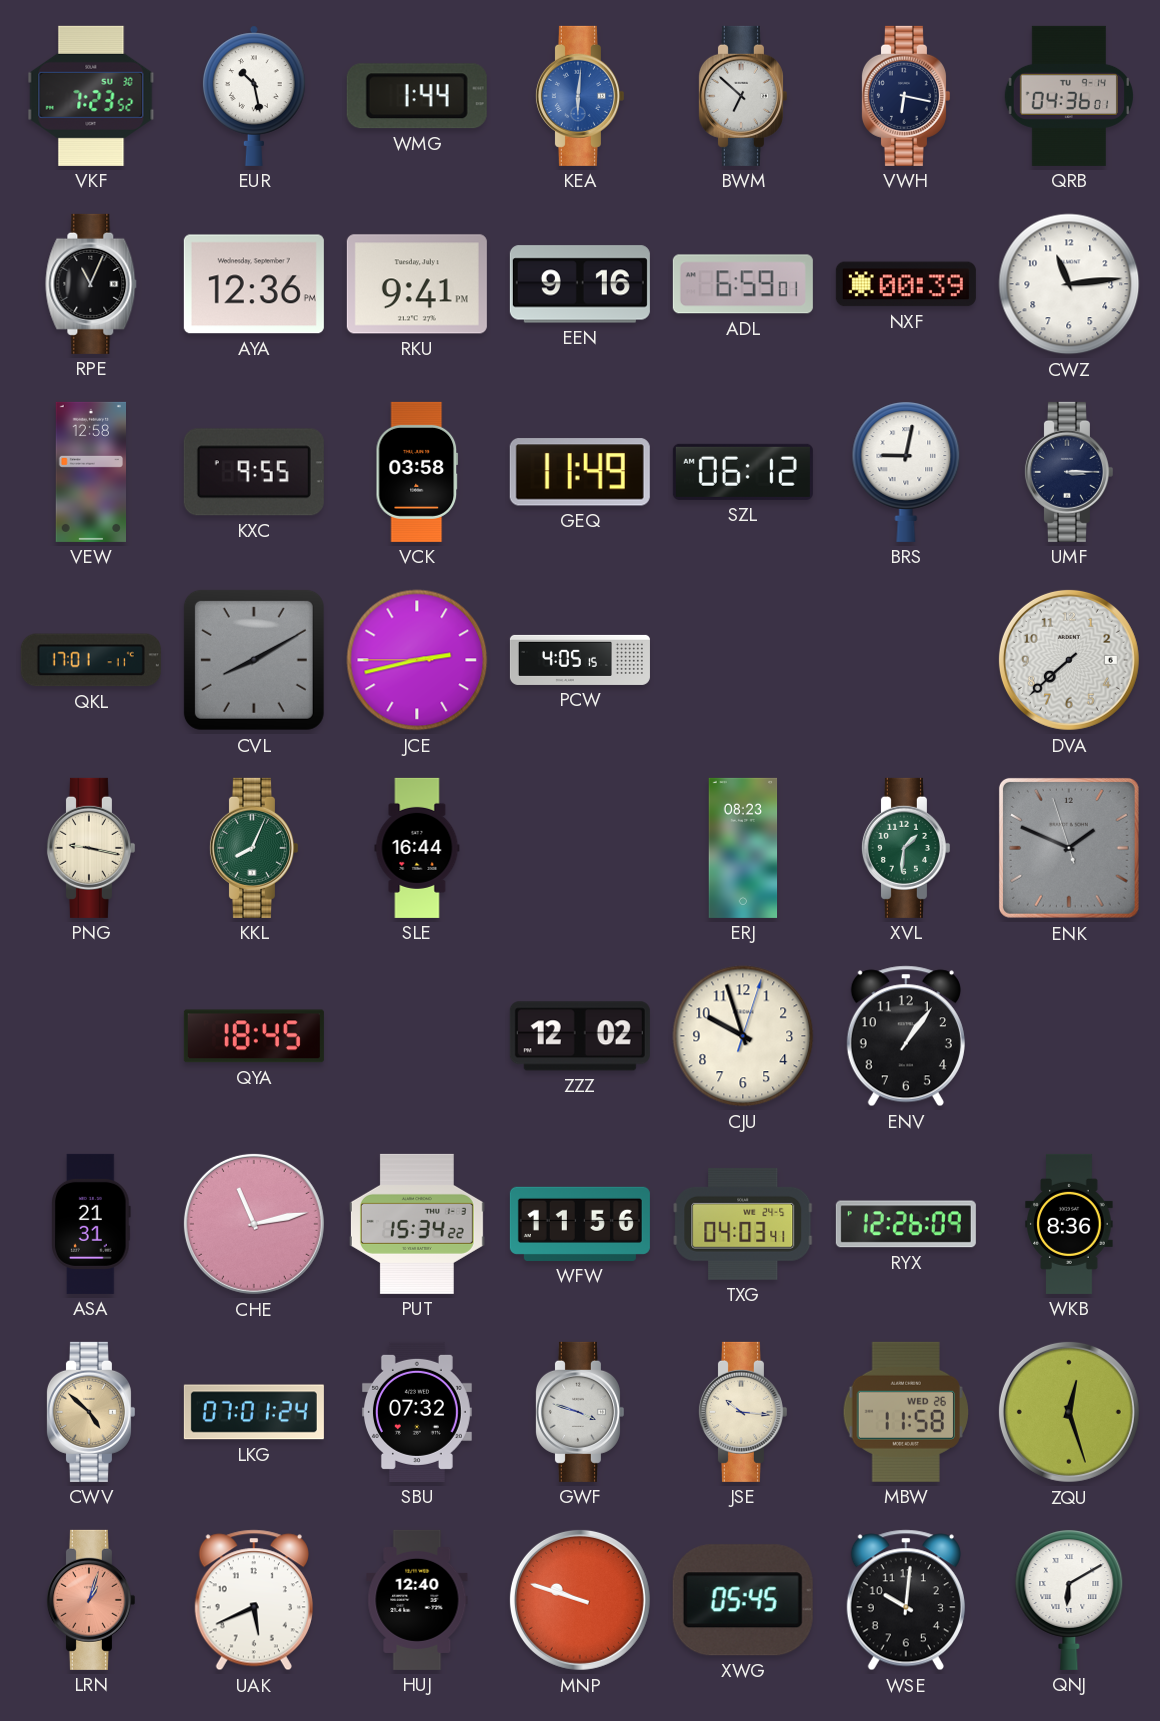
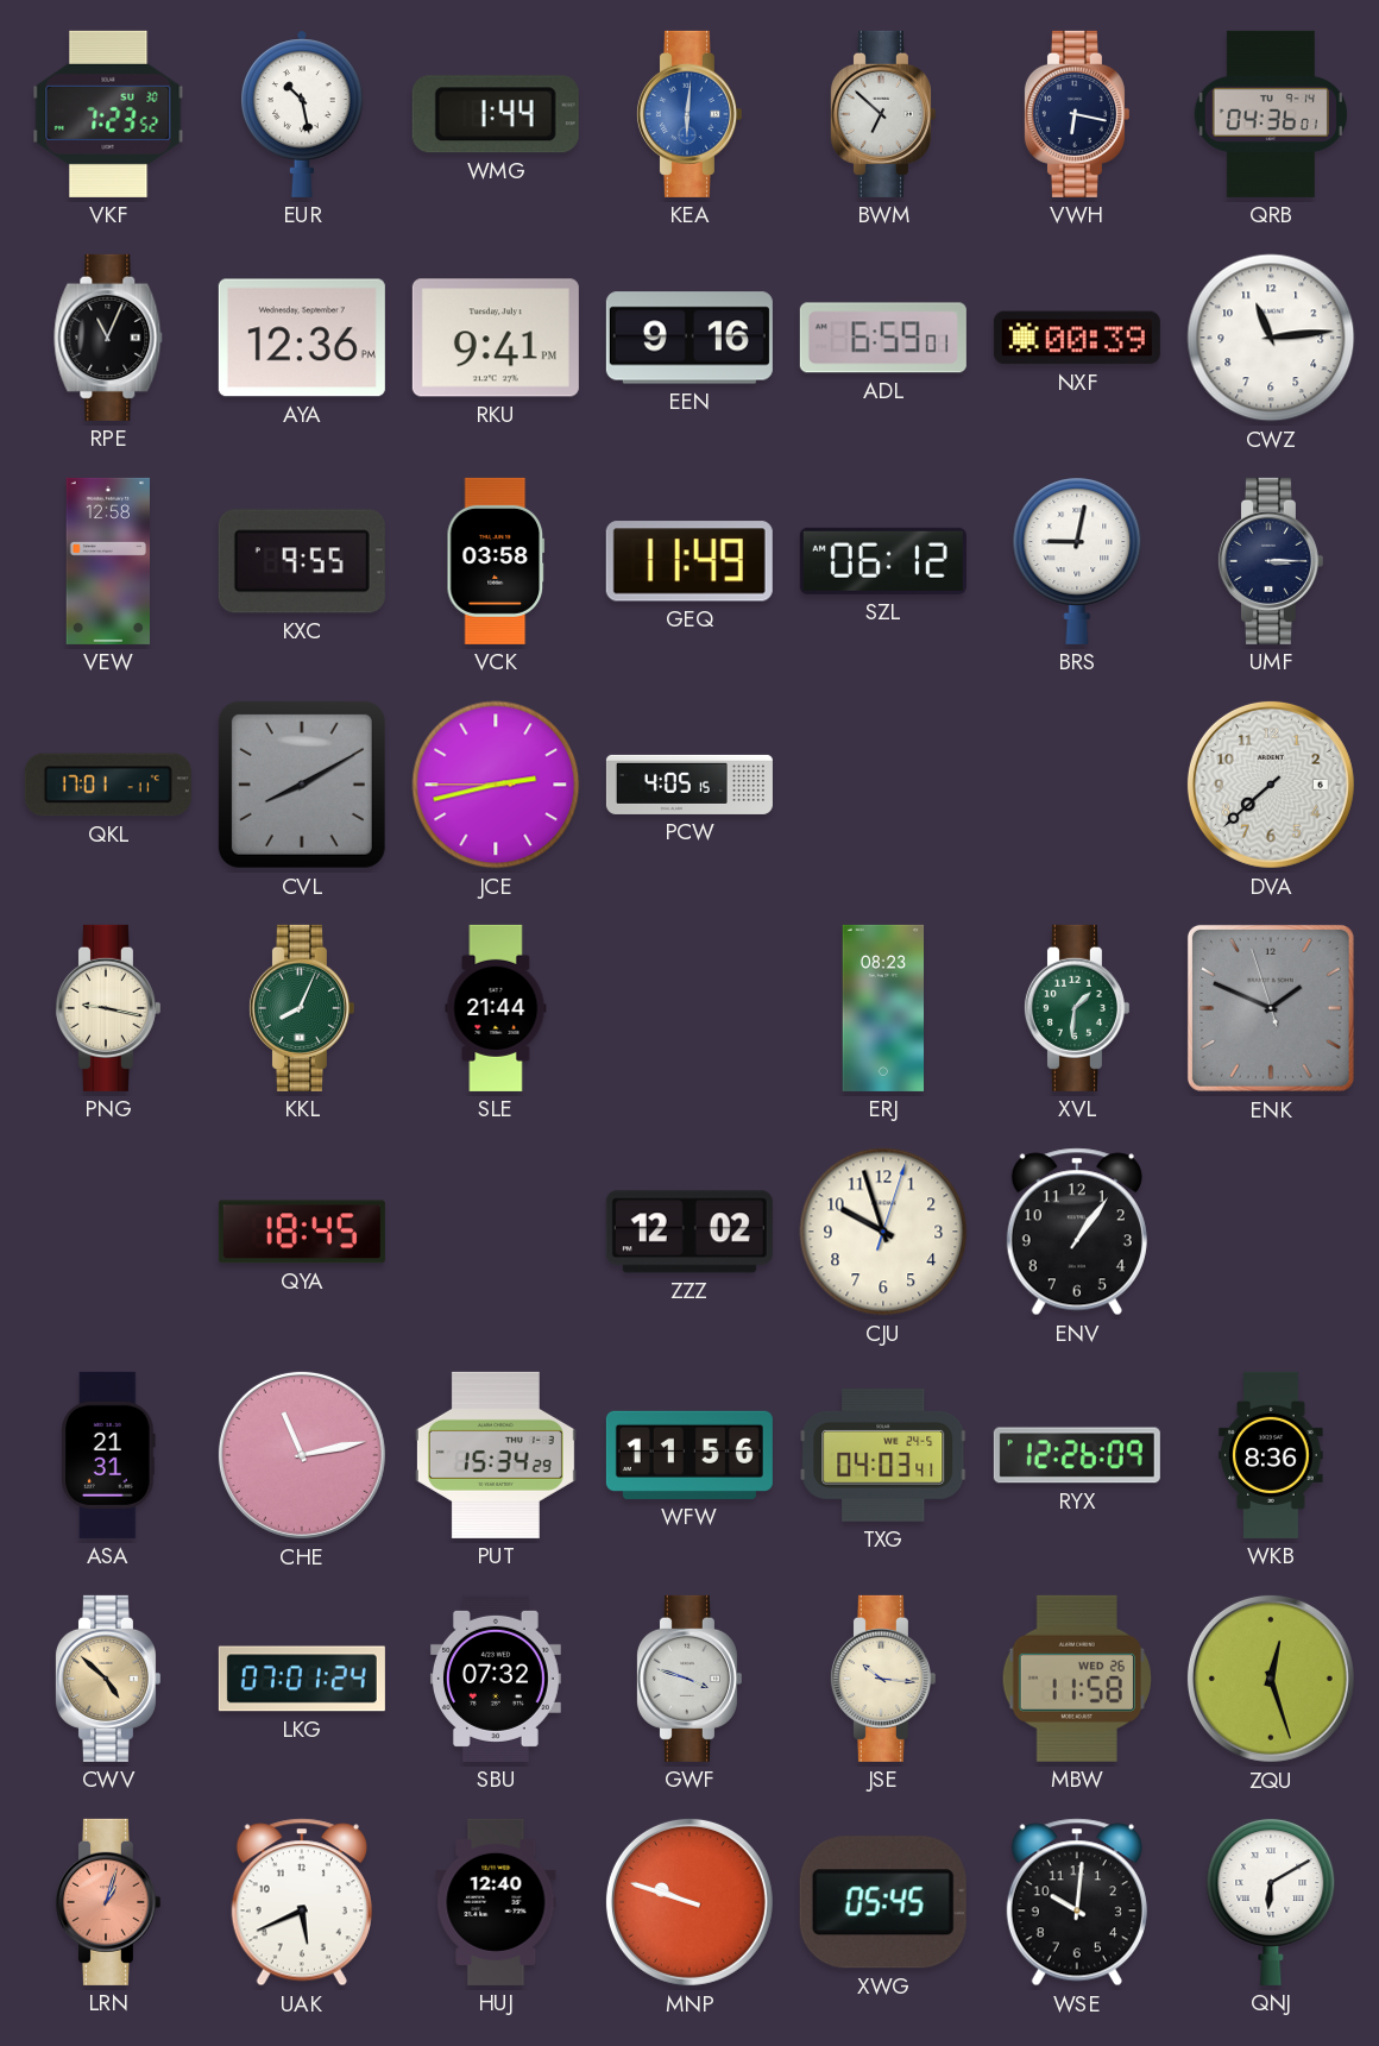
SLE: 16:44 -> 21:44 (496, 1008)
PUT: 15:34:22 -> 15:34:29 (496, 1455)
